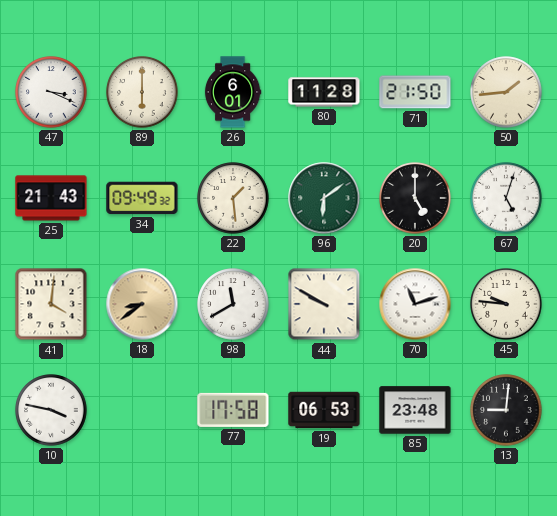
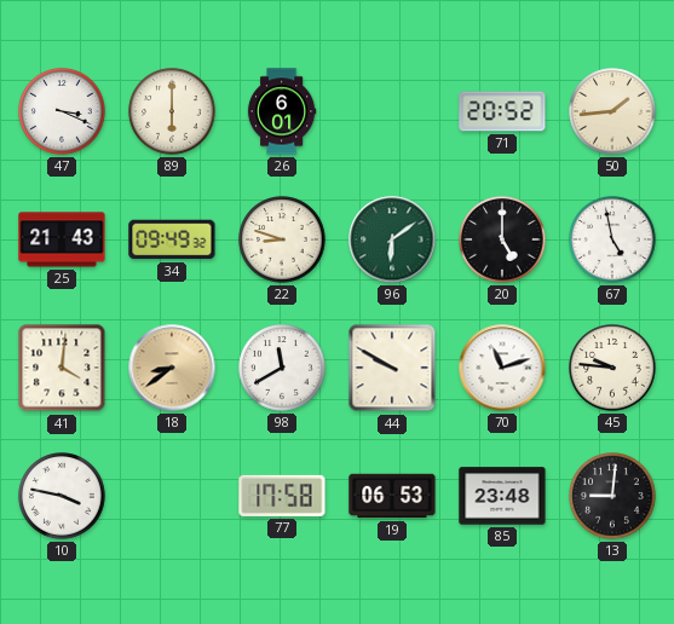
80: 11:28 -> none (324, 92)
71: 21:50 -> 20:52 (502, 111)
22: 1:29 -> 8:48 (282, 239)
67: 5:03 -> 4:58 (612, 239)
